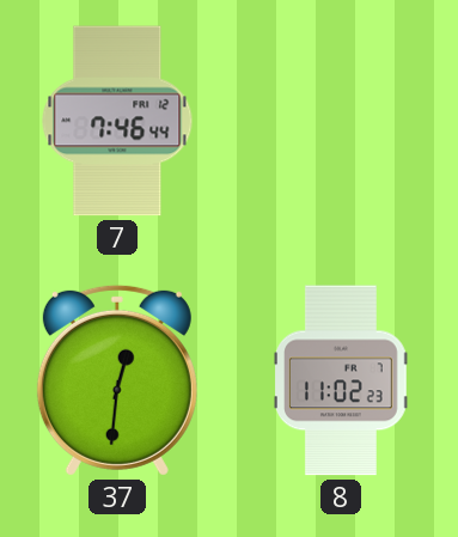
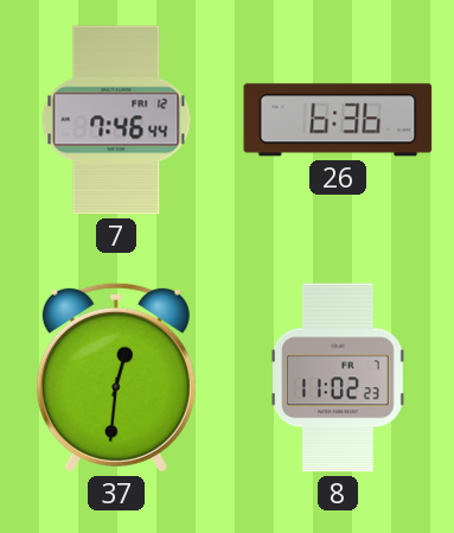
26: none -> 6:36 (338, 120)
